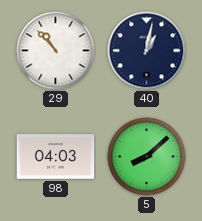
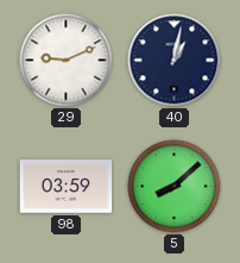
29: 10:53 -> 9:11 (67, 61)
98: 04:03 -> 03:59 (67, 187)
